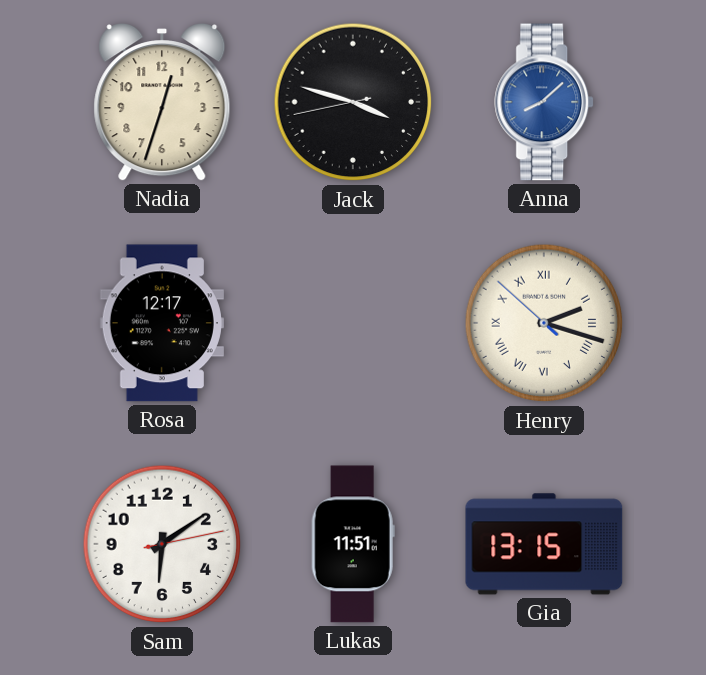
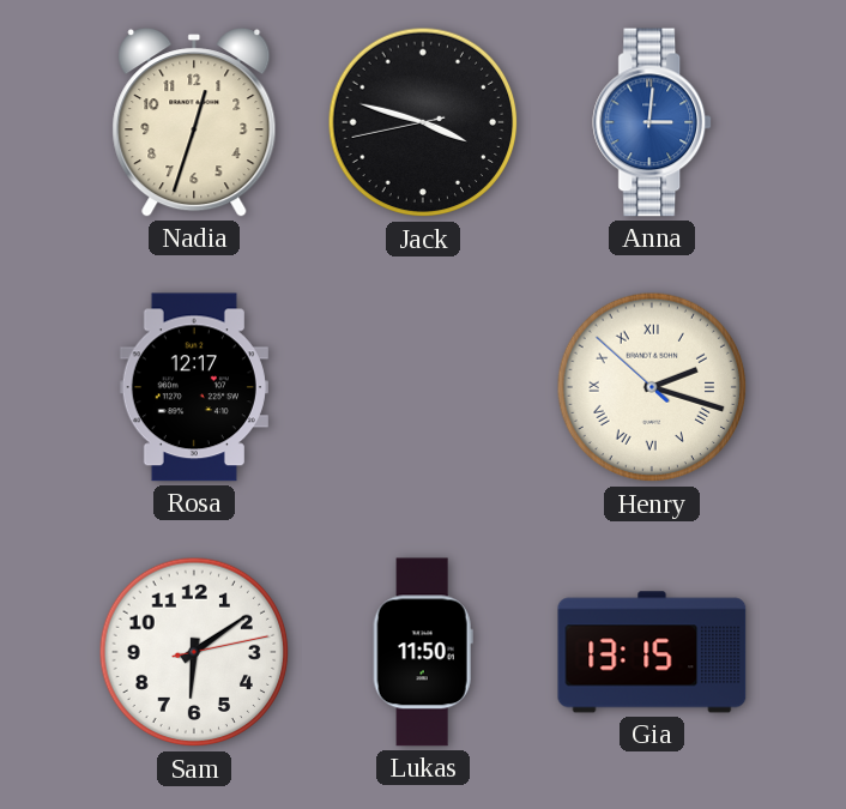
Anna: 8:08 -> 3:01 (653, 122)
Lukas: 11:51 -> 11:50 (423, 652)
